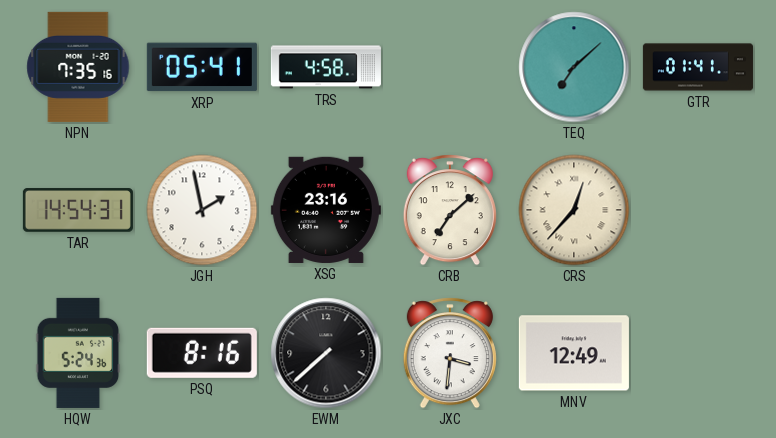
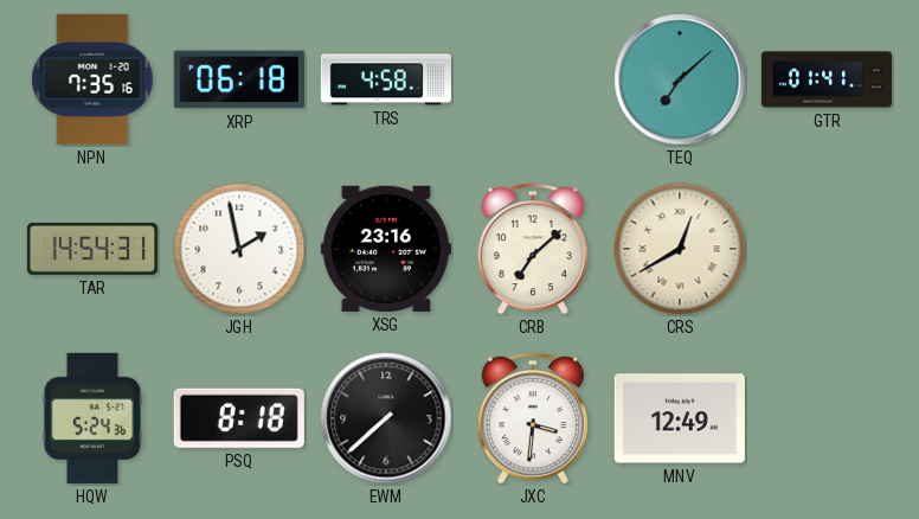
XRP: 05:41 -> 06:18 (239, 79)
CRS: 12:37 -> 12:40 (680, 249)
PSQ: 8:16 -> 8:18 (239, 418)
